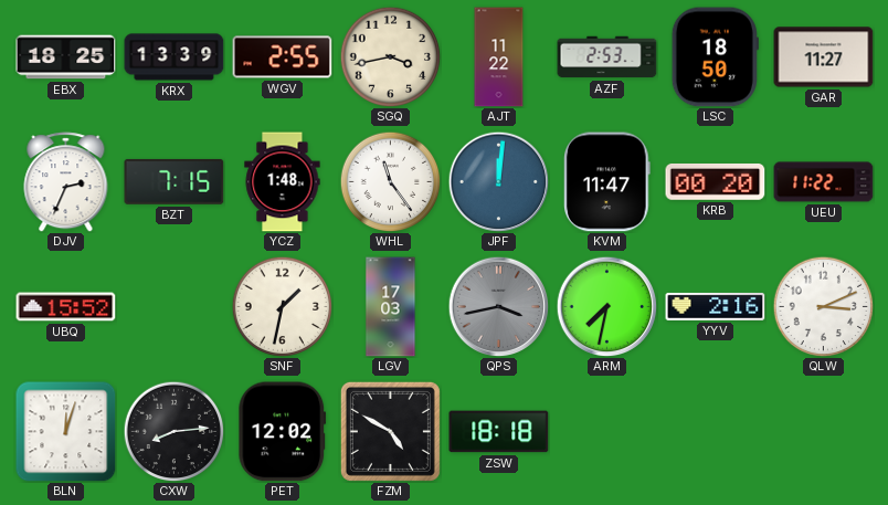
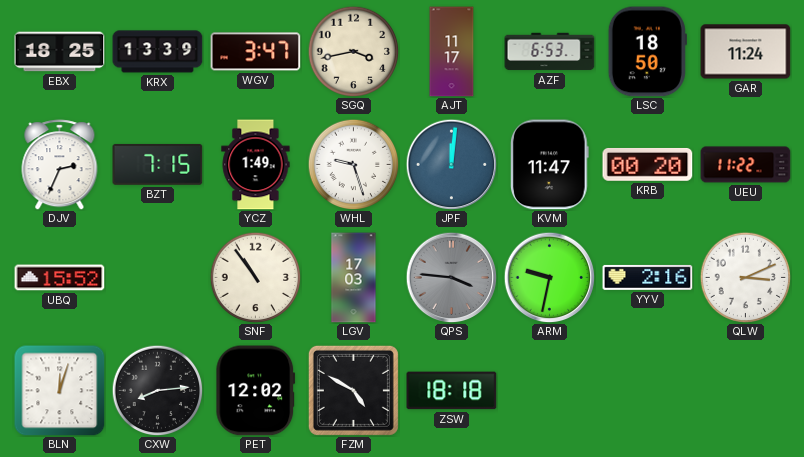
WGV: 2:55 -> 3:47 (256, 52)
AJT: 11:22 -> 11:17 (452, 52)
AZF: 2:53 -> 6:53 (550, 52)
GAR: 11:27 -> 11:24 (746, 52)
YCZ: 1:48 -> 1:49 (256, 165)
WHL: 11:24 -> 9:27 (353, 164)
SNF: 1:32 -> 10:54 (255, 277)
QPS: 3:43 -> 3:46 (451, 277)
ARM: 7:32 -> 9:32 (549, 277)
